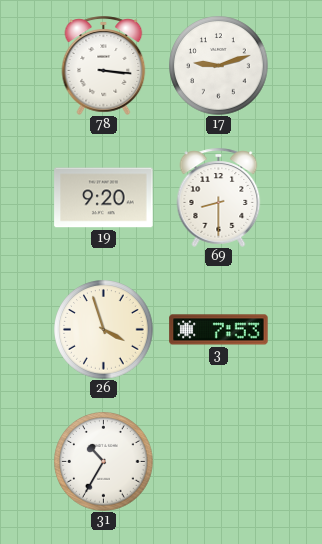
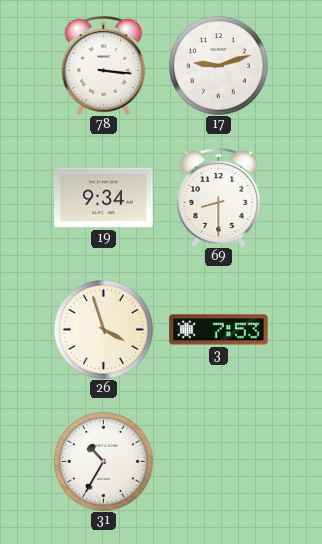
19: 9:20 -> 9:34 (104, 198)
